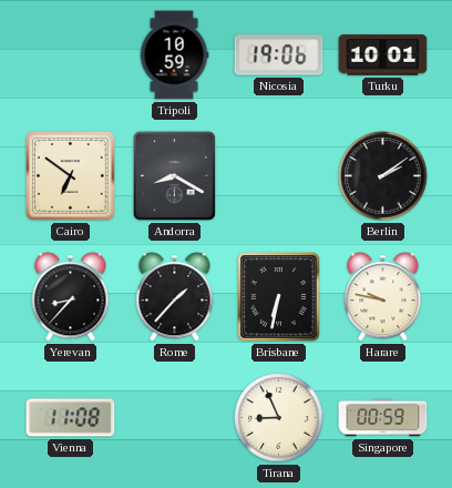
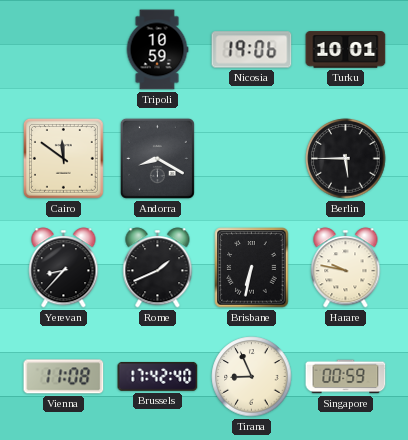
Cairo: 6:51 -> 11:51 (64, 159)
Berlin: 2:09 -> 5:45 (346, 159)
Rome: 1:37 -> 1:41 (158, 268)
Brussels: none -> 17:42 (158, 376)
